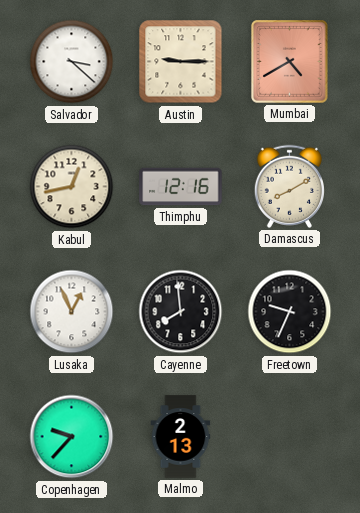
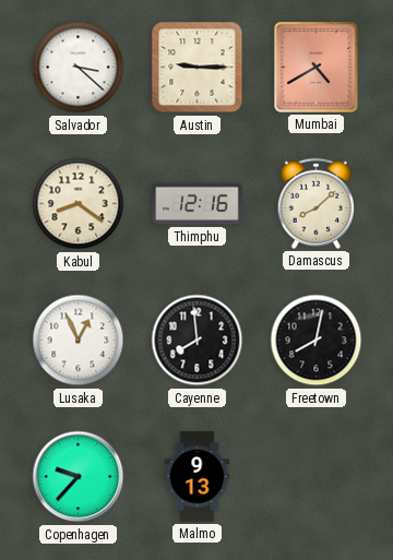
Kabul: 12:43 -> 8:21 (79, 204)
Damascus: 8:10 -> 8:08 (315, 203)
Freetown: 9:34 -> 8:02 (317, 341)
Malmo: 2:13 -> 9:13 (198, 477)
